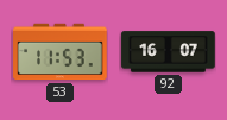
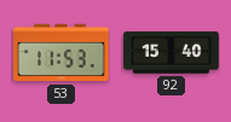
92: 16:07 -> 15:40 (172, 53)
